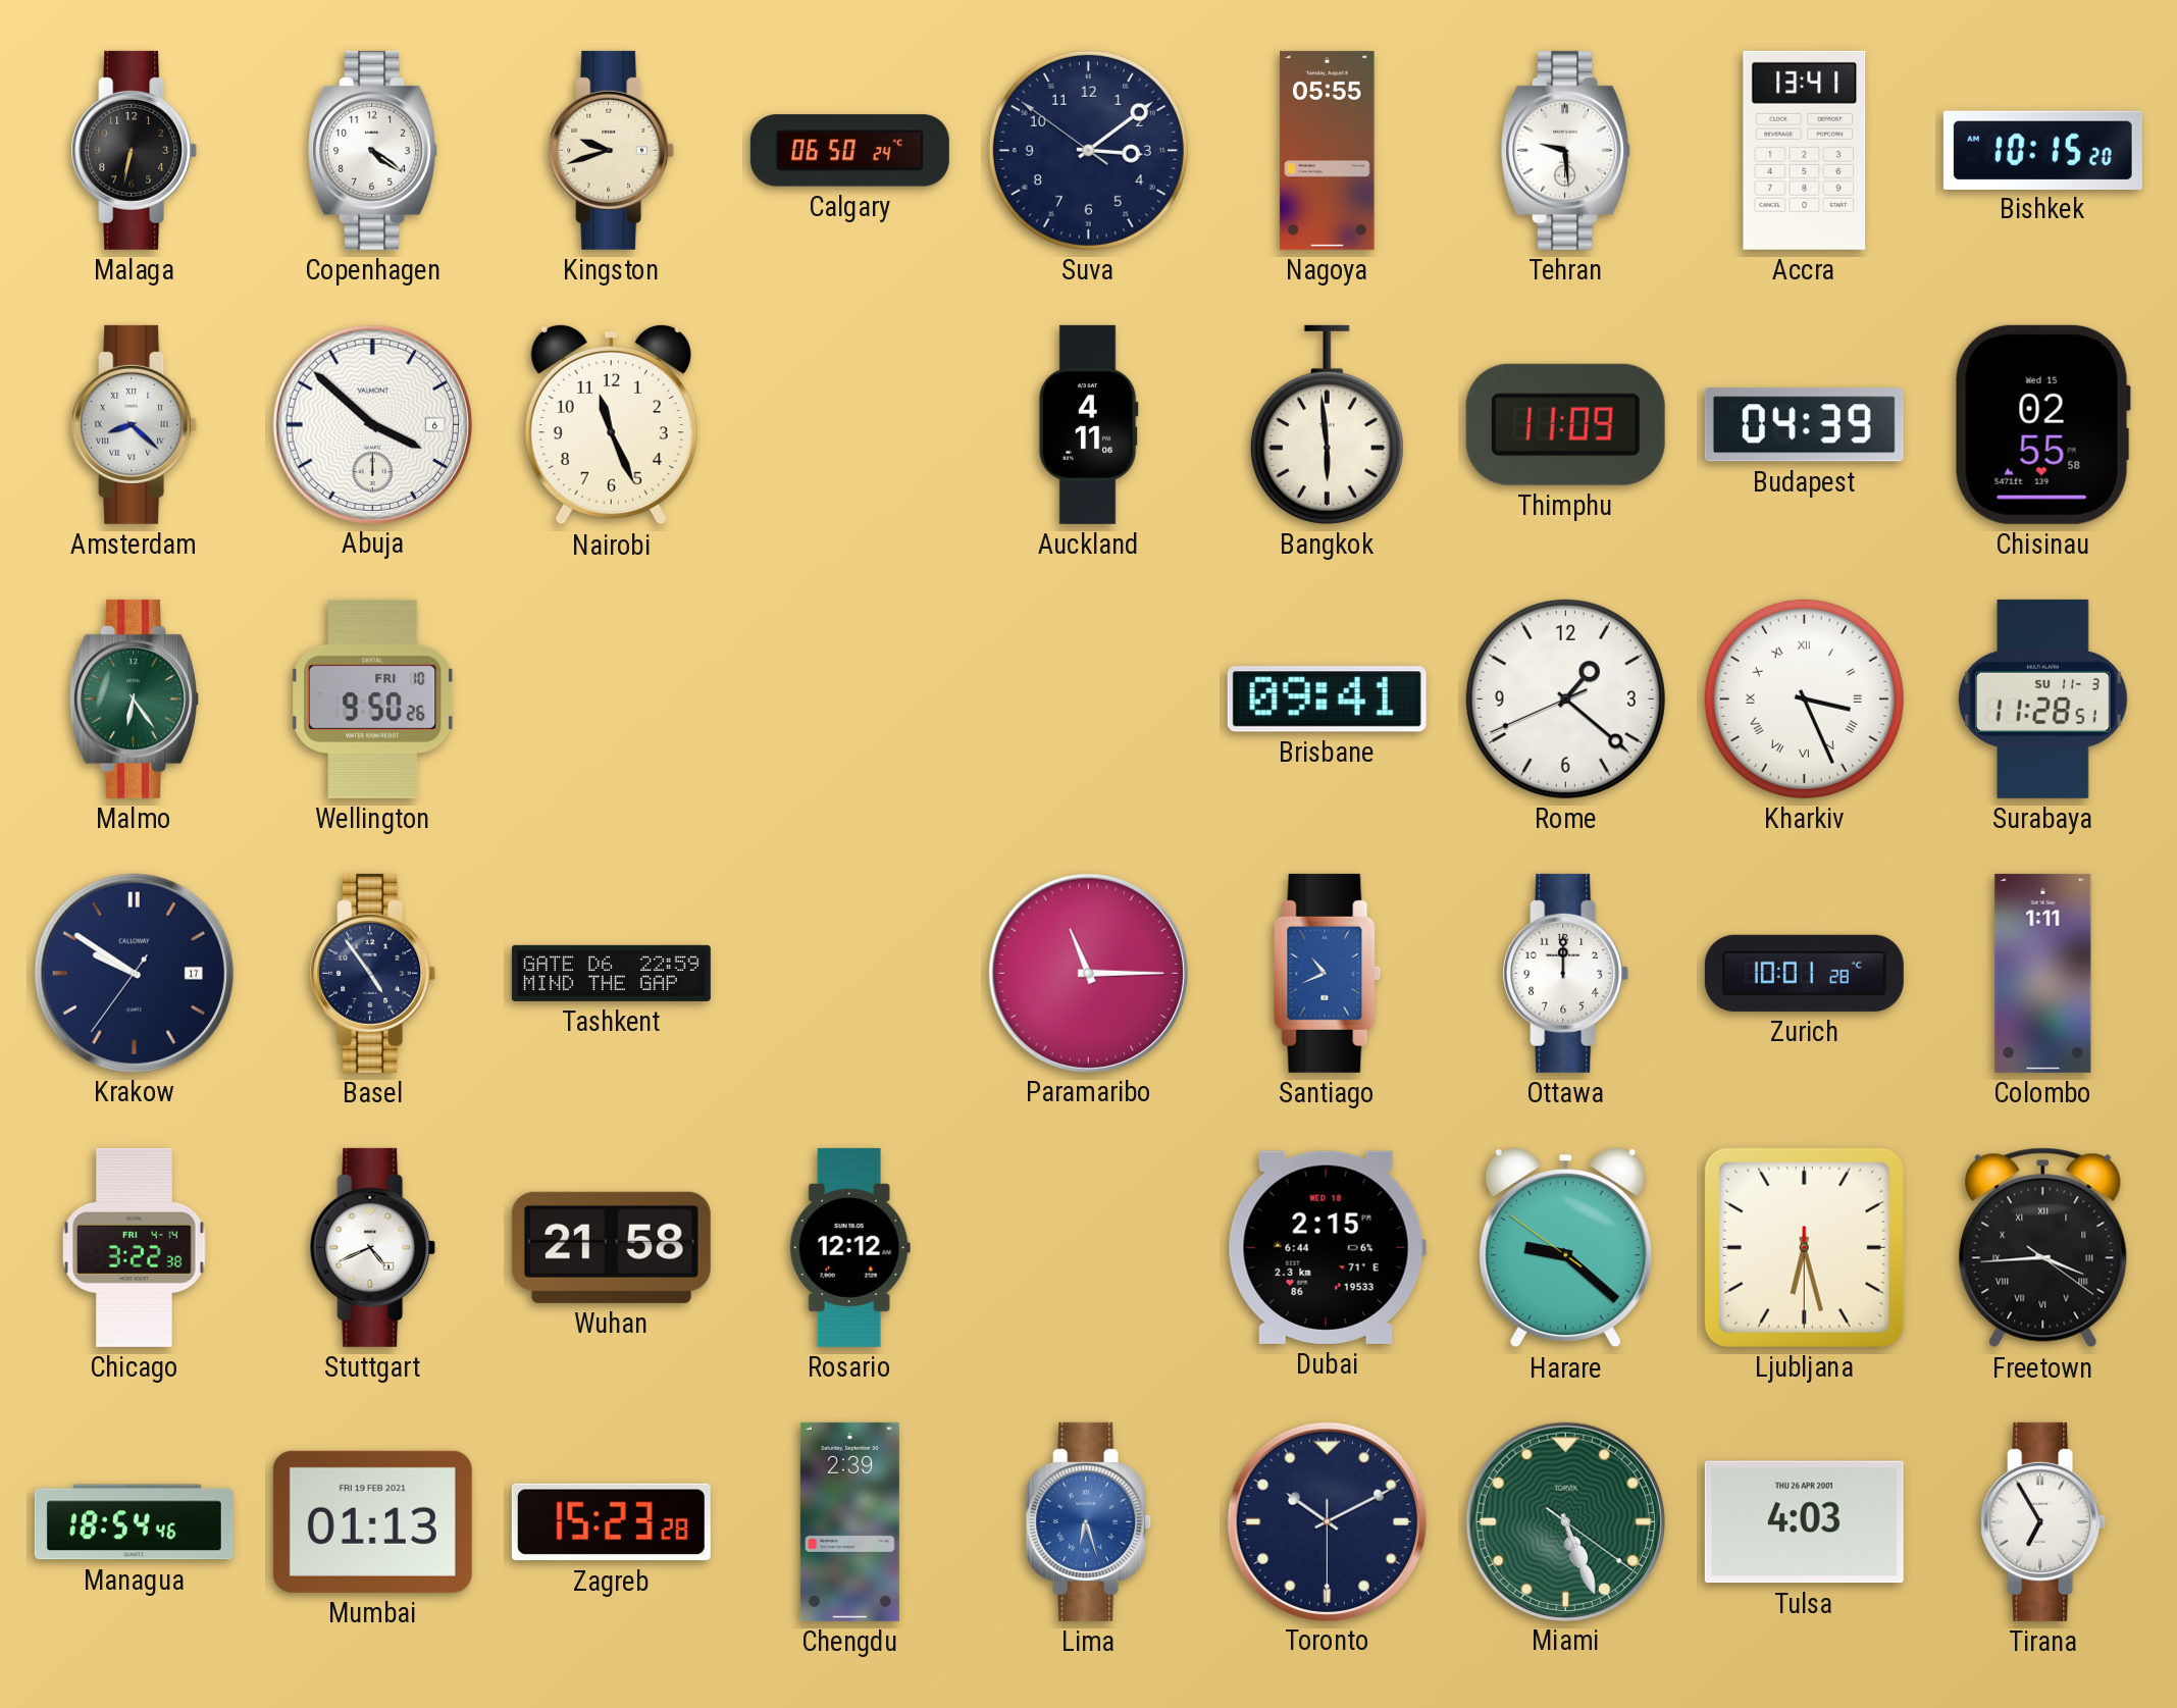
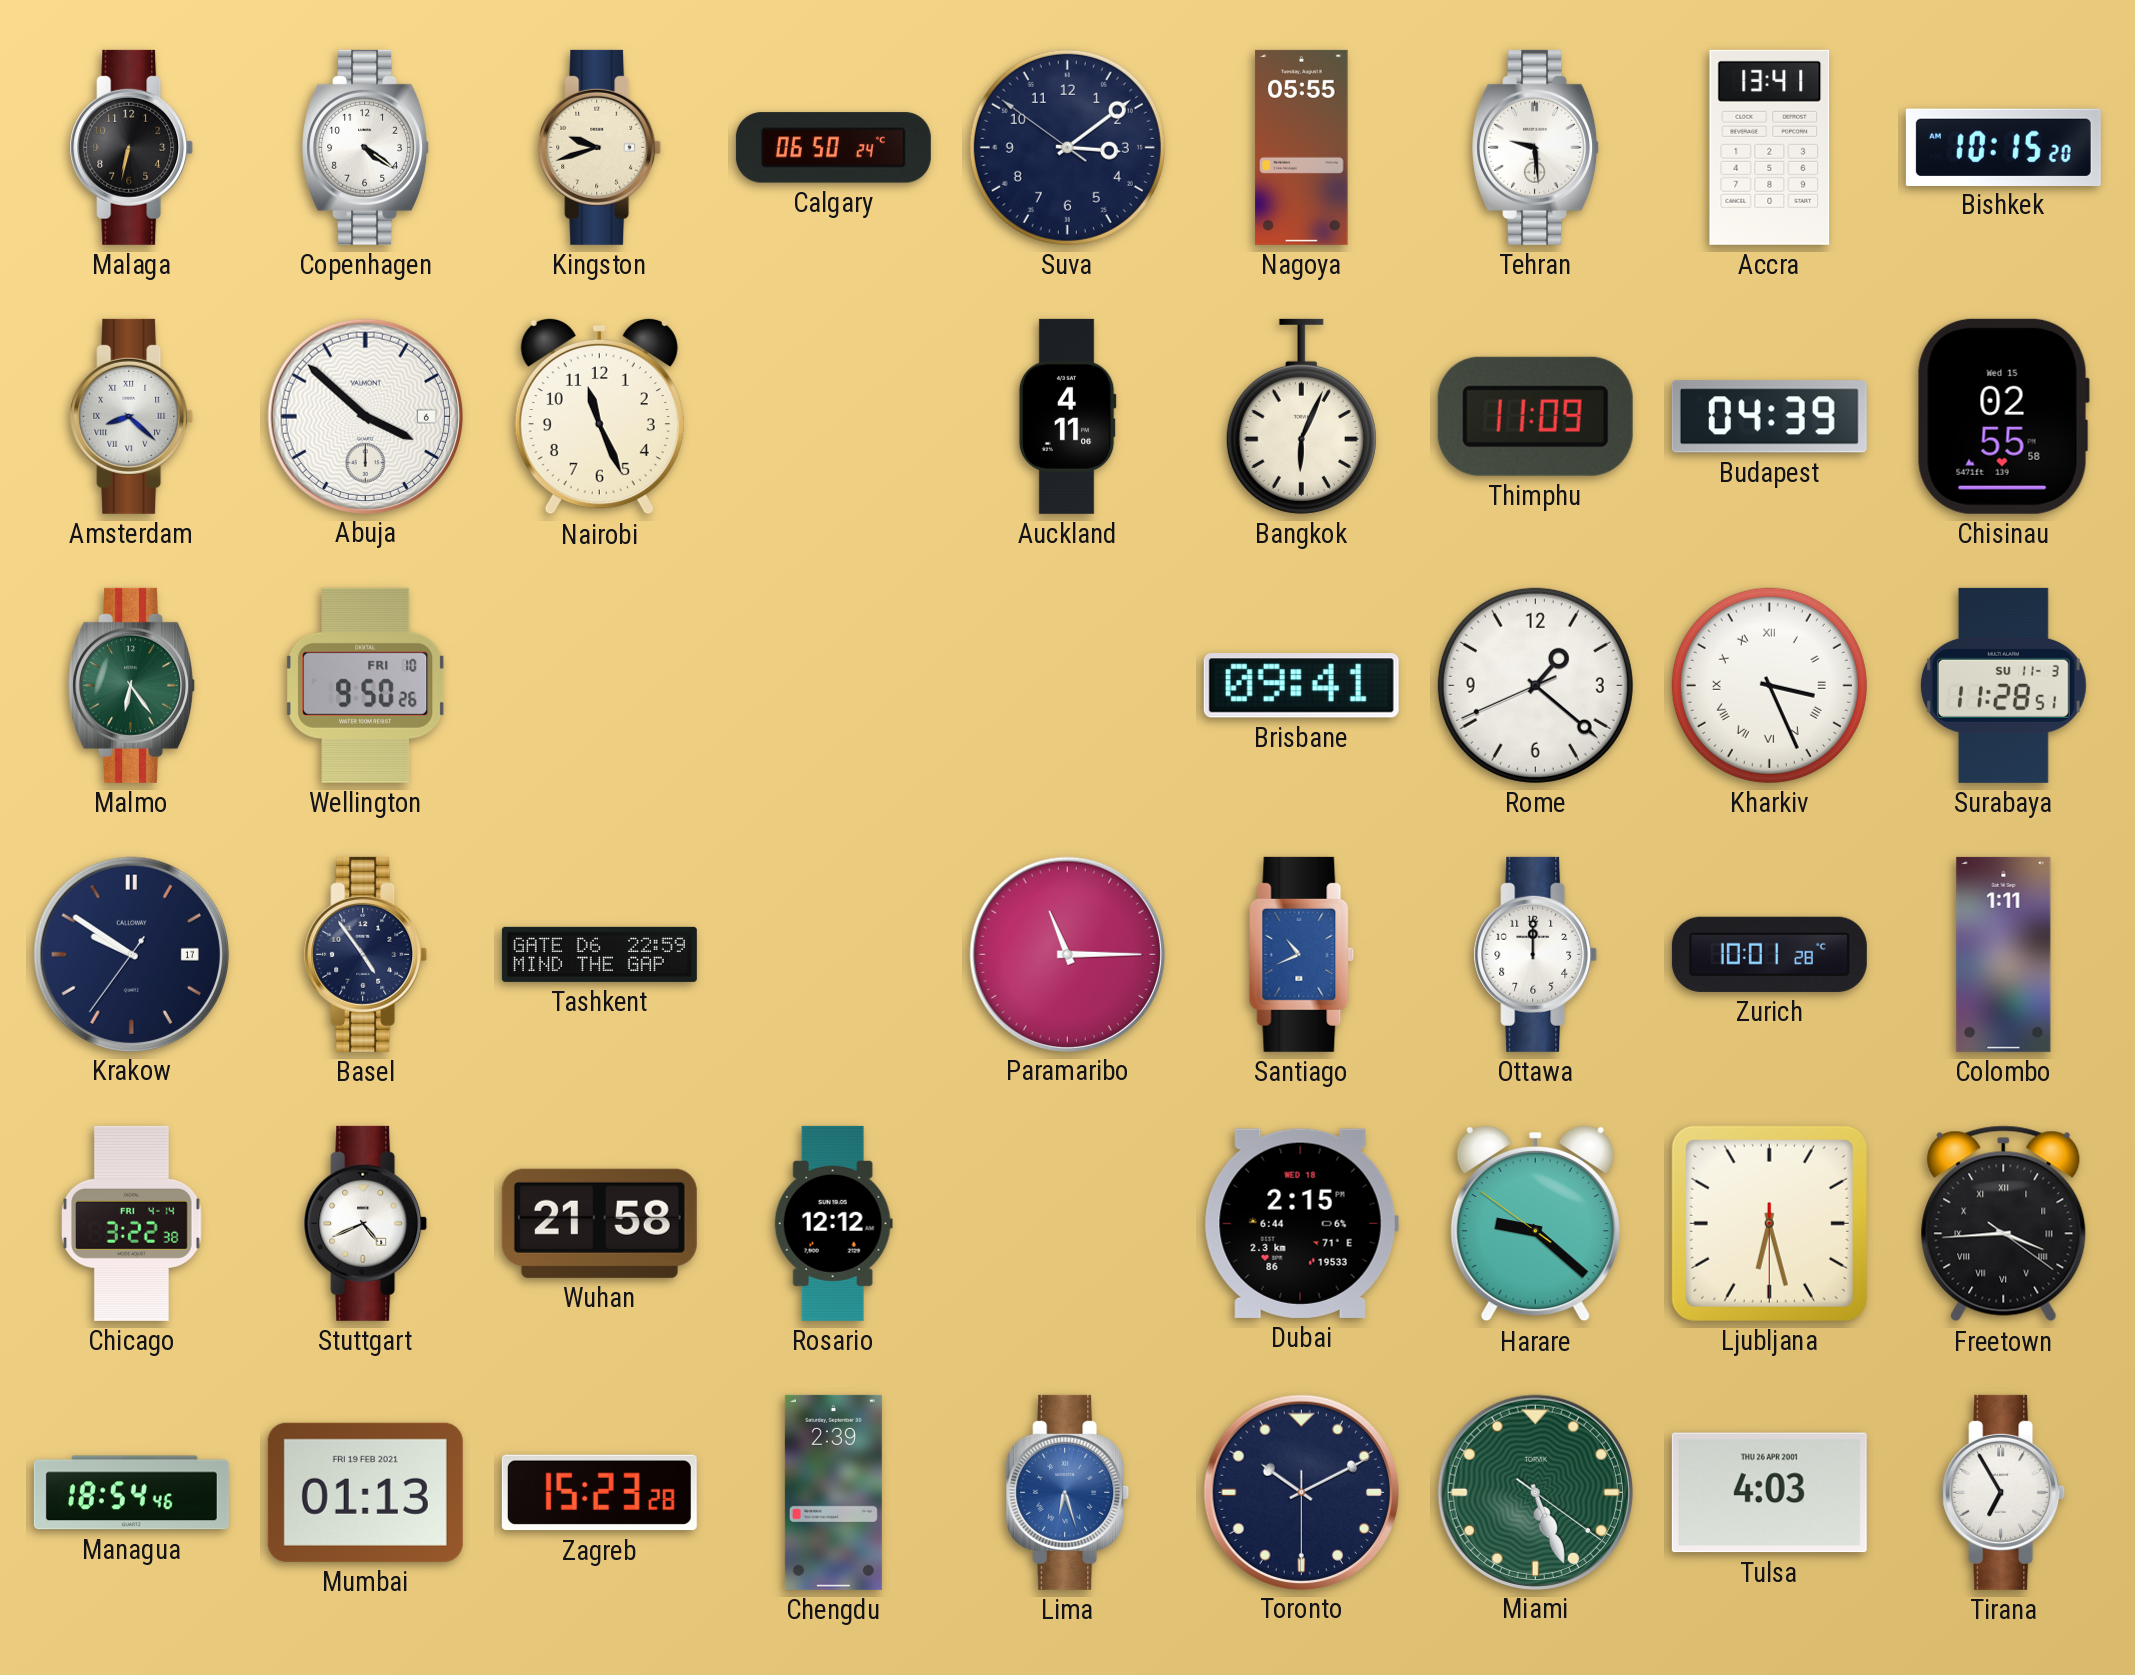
Bangkok: 5:59 -> 6:04 (1301, 416)
